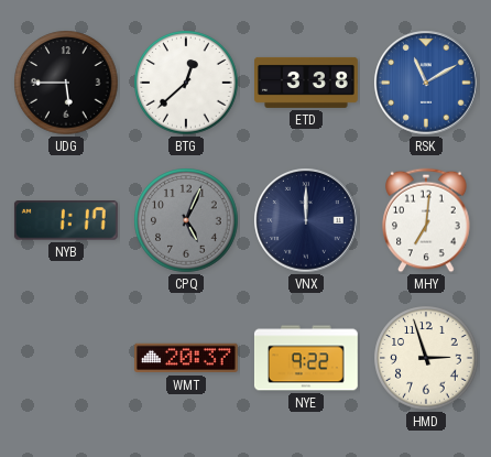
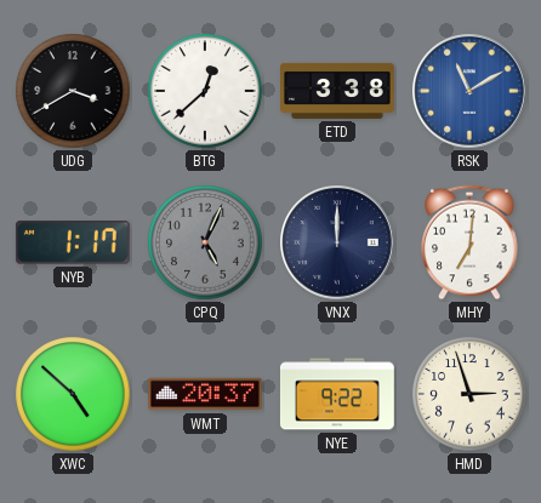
UDG: 5:45 -> 3:40 (73, 91)
XWC: none -> 4:52 (73, 394)
